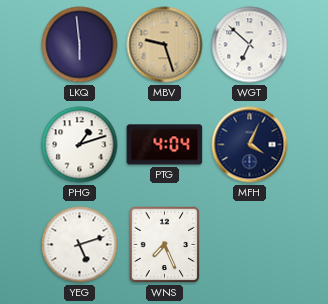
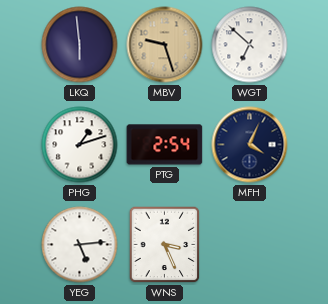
PTG: 4:04 -> 2:54 (165, 145)
YEG: 5:12 -> 5:14 (80, 245)
WNS: 7:26 -> 3:26 (165, 245)
